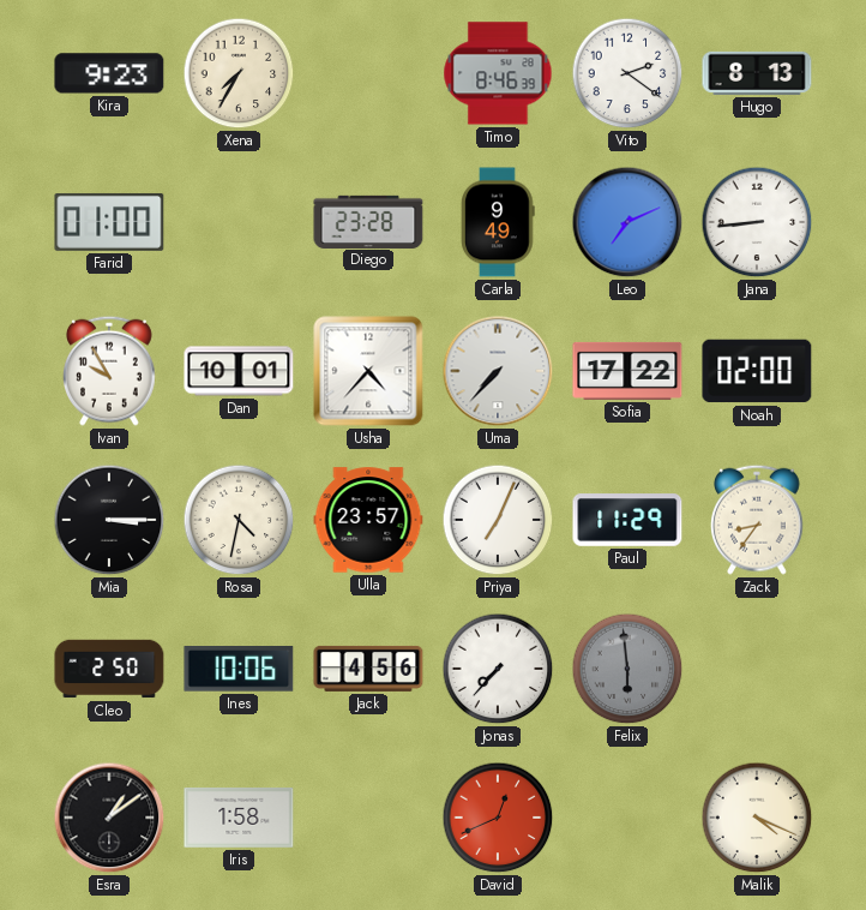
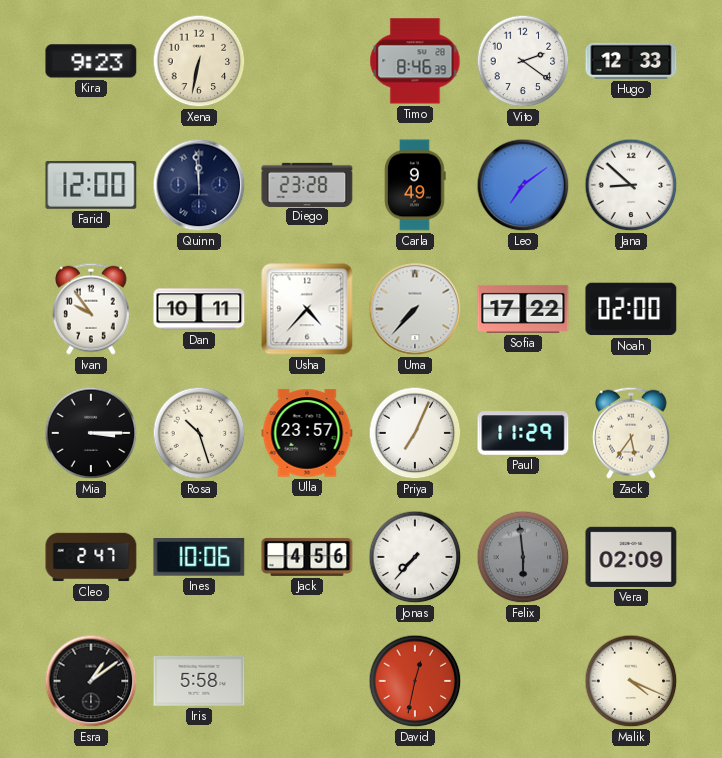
Xena: 7:35 -> 6:32 (199, 61)
Hugo: 8:13 -> 12:33 (631, 61)
Farid: 01:00 -> 12:00 (91, 185)
Quinn: none -> 11:59 (199, 185)
Leo: 7:11 -> 7:09 (523, 185)
Jana: 8:44 -> 8:52 (631, 185)
Ivan: 9:55 -> 9:54 (92, 309)
Dan: 10:01 -> 10:11 (199, 309)
Rosa: 4:32 -> 10:27 (199, 433)
Zack: 8:36 -> 5:36 (632, 433)
Cleo: 2:50 -> 2:47 (91, 557)
Vera: none -> 02:09 (631, 557)
Iris: 1:58 -> 5:58 (199, 681)
David: 12:41 -> 12:32 (415, 681)
